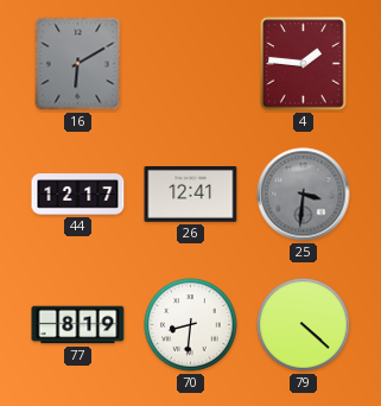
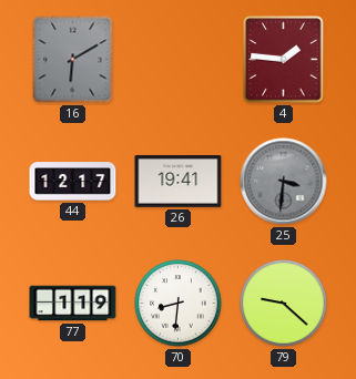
26: 12:41 -> 19:41 (179, 182)
77: 8:19 -> 1:19 (73, 304)
79: 4:22 -> 9:22 (284, 304)
